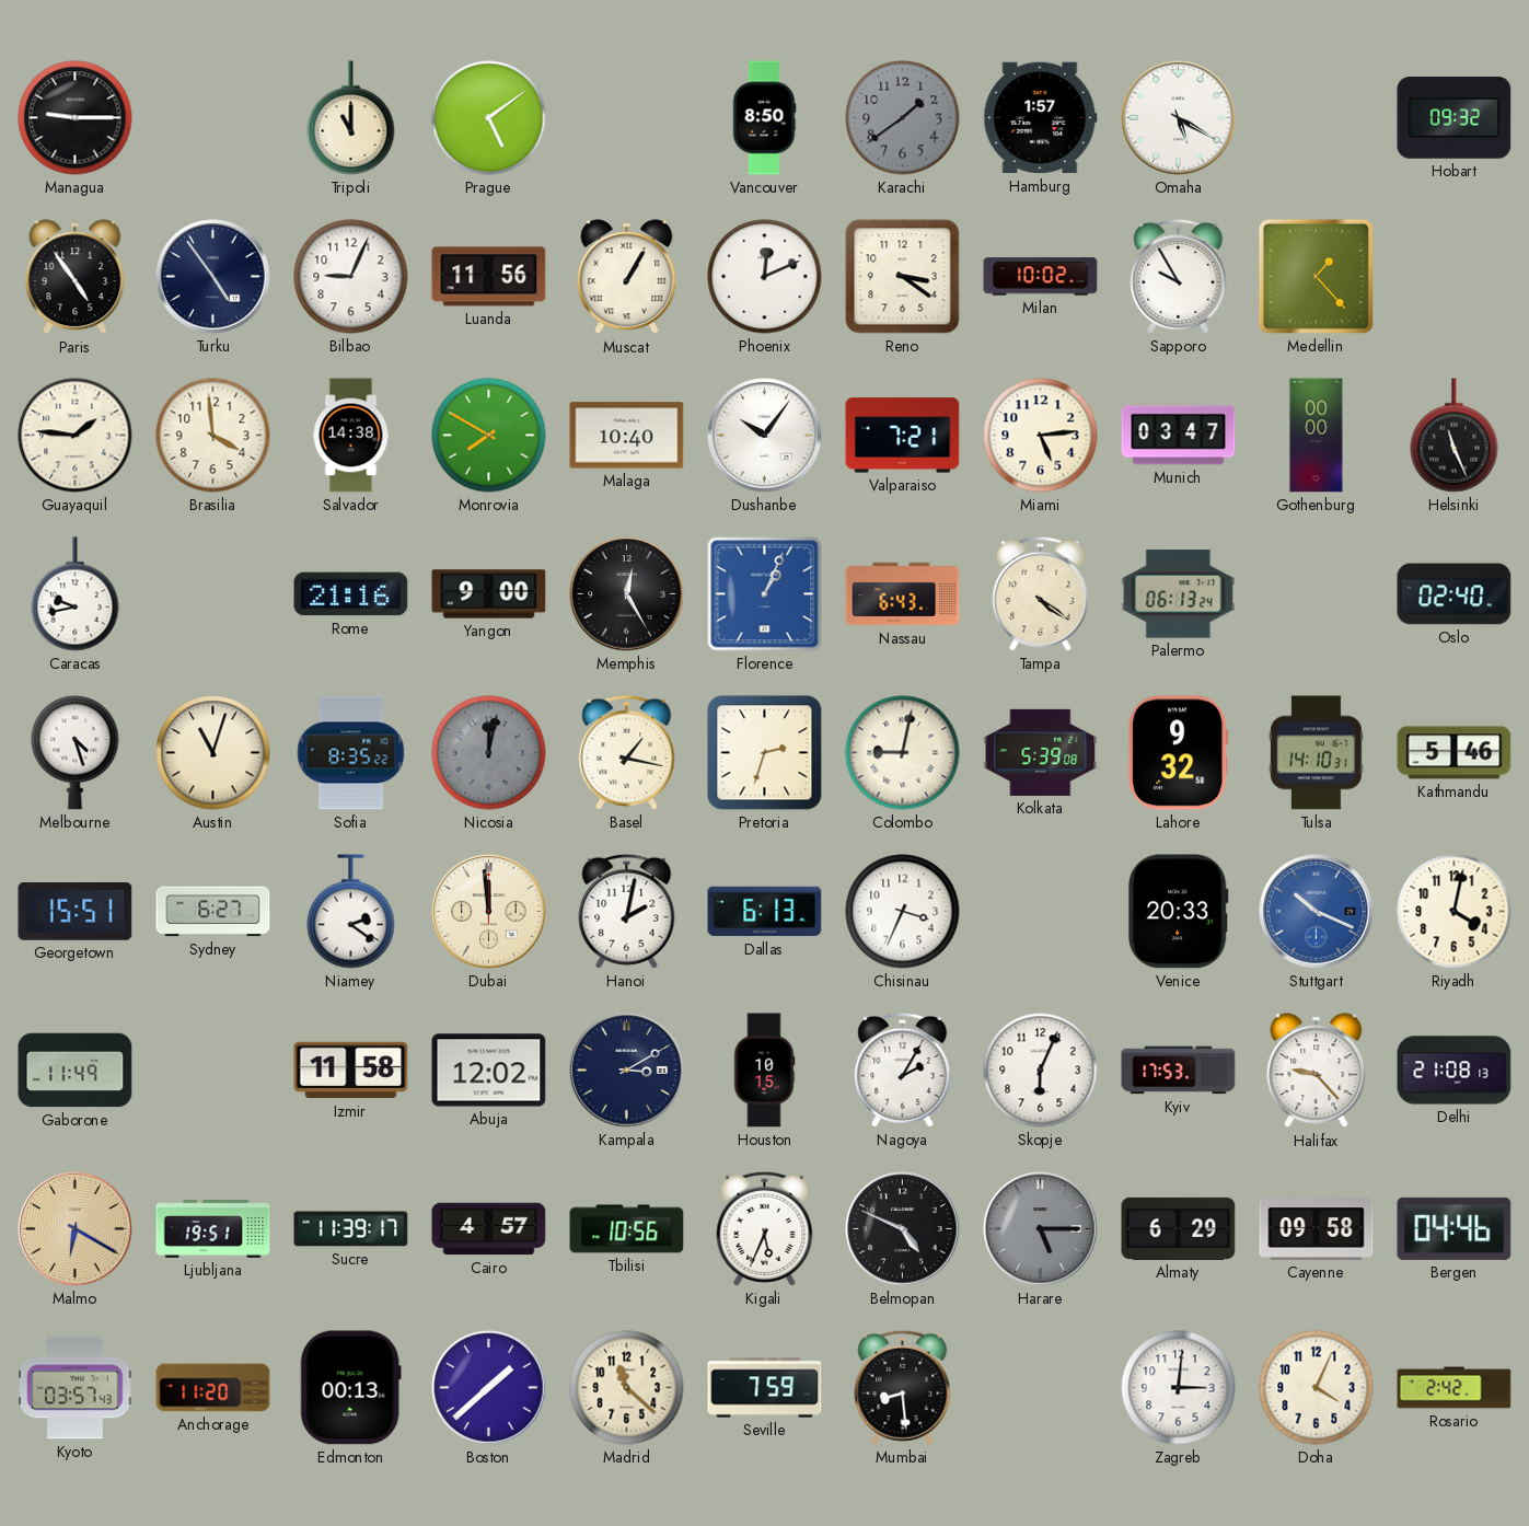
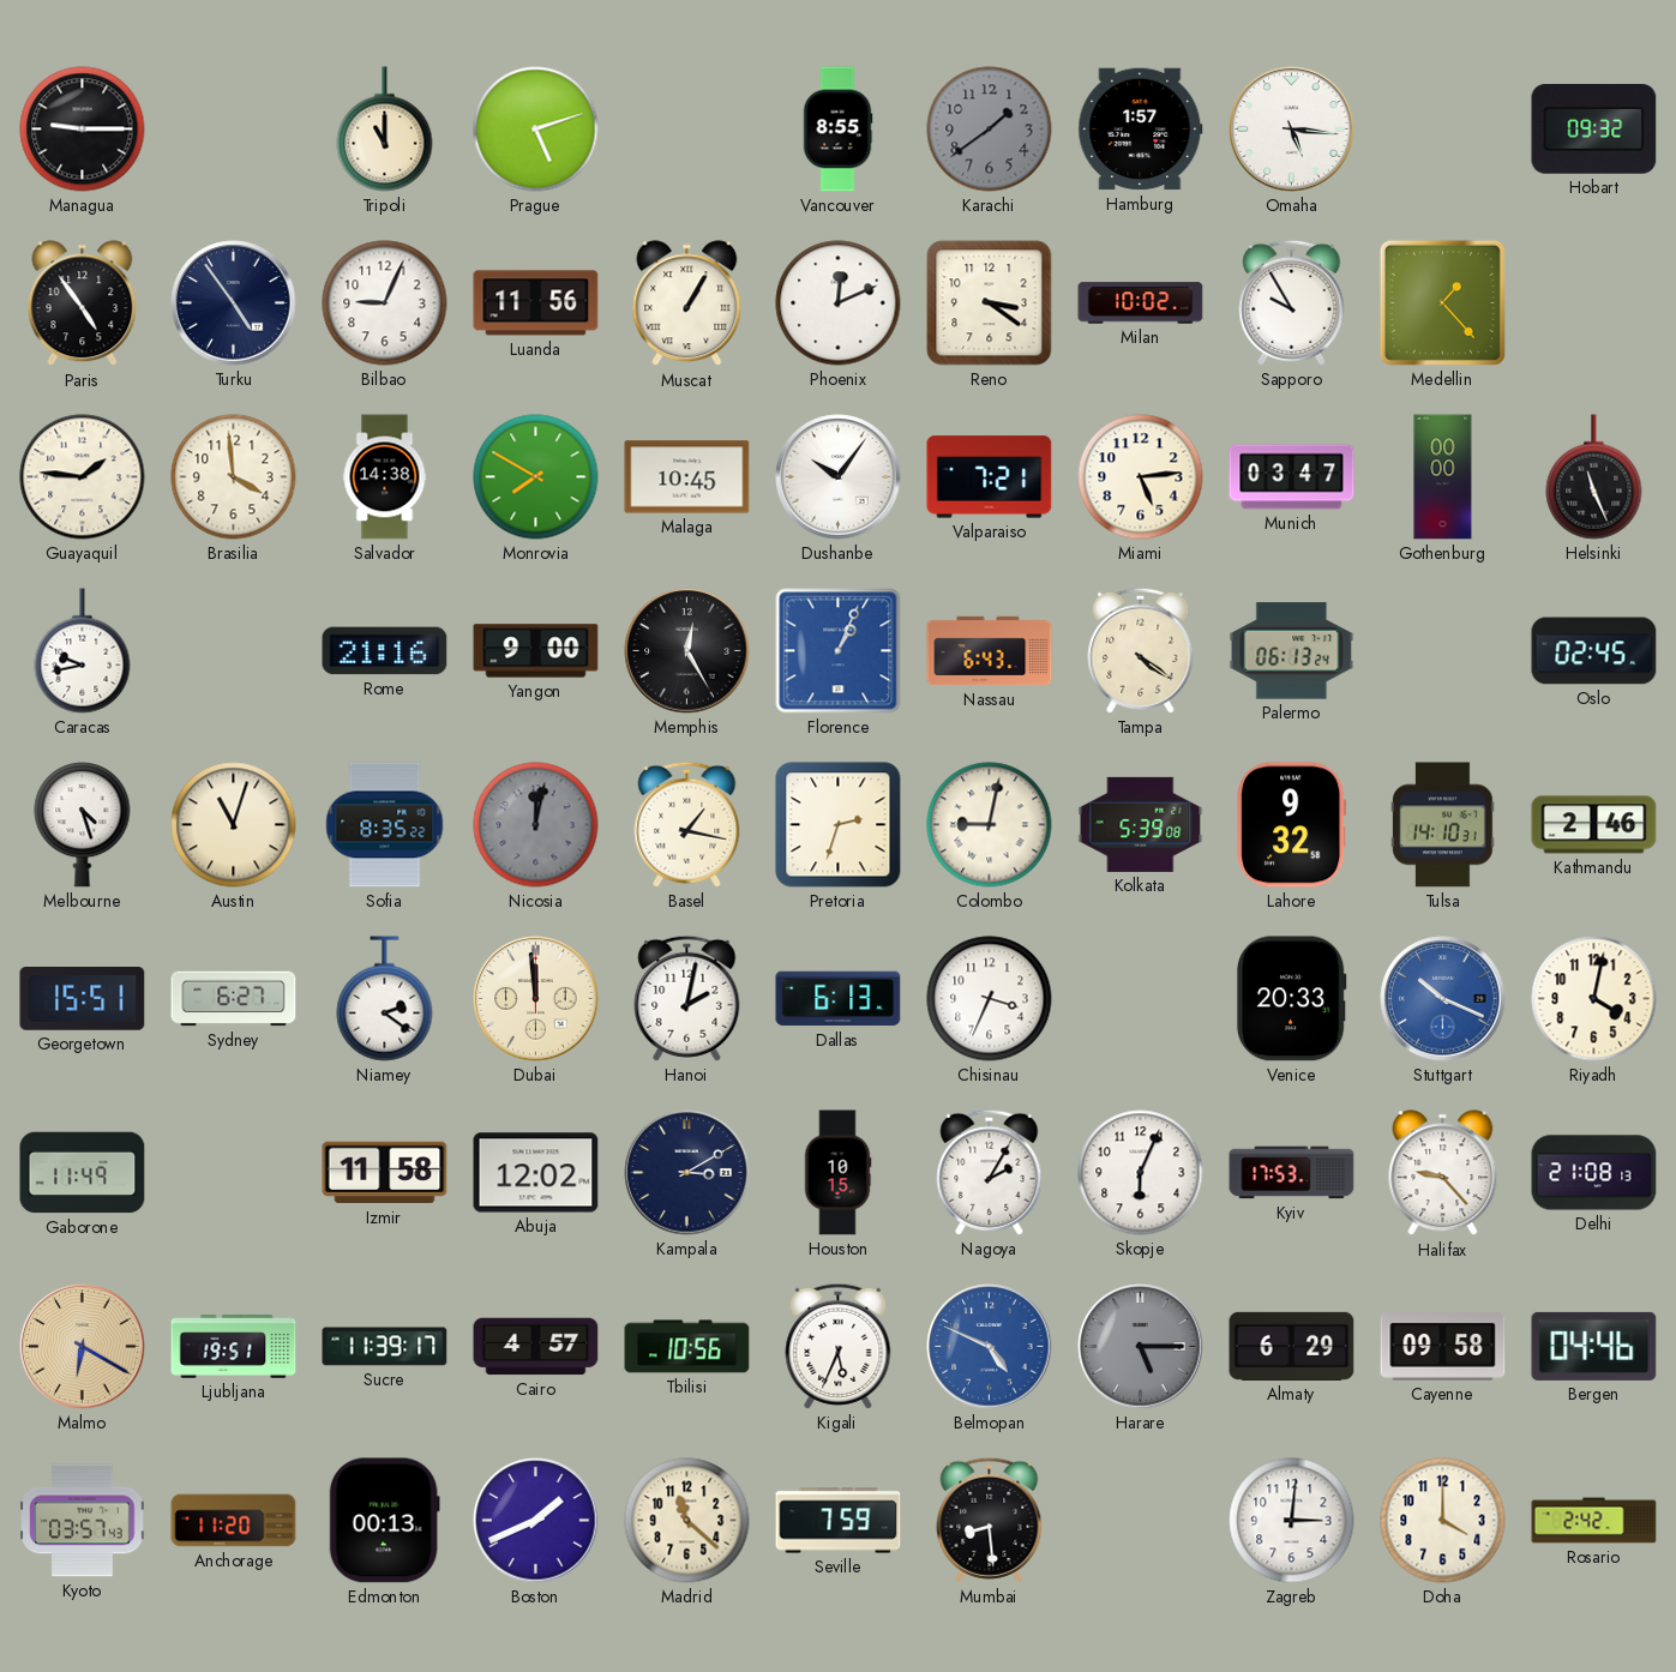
Prague: 5:09 -> 5:12 (536, 130)
Vancouver: 8:50 -> 8:55 (837, 130)
Omaha: 5:20 -> 5:16 (1292, 130)
Malaga: 10:40 -> 10:45 (687, 477)
Oslo: 02:40 -> 02:45 (1594, 651)
Kathmandu: 5:46 -> 2:46 (1594, 825)
Belmopan dial: black -> blue (990, 1347)
Boston: 1:38 -> 1:41 (536, 1521)
Doha: 4:04 -> 4:00 (1443, 1521)
